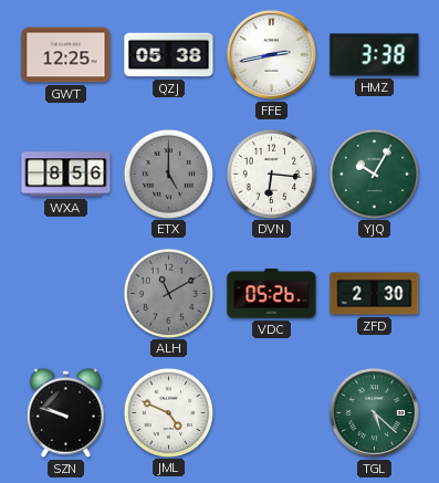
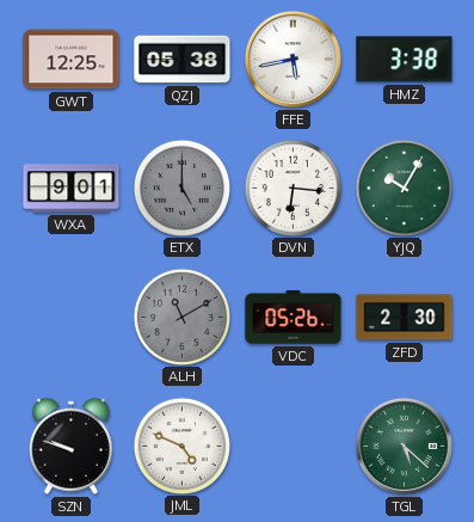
FFE: 2:43 -> 5:43 (293, 59)
WXA: 8:56 -> 9:01 (72, 189)
